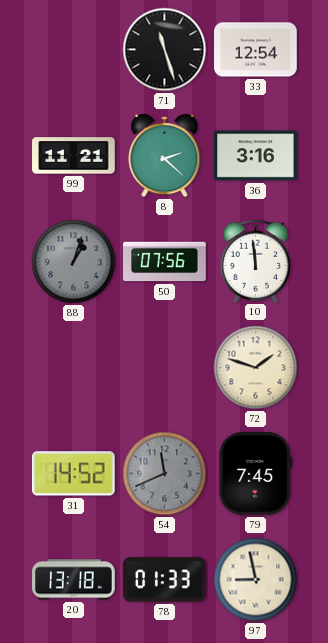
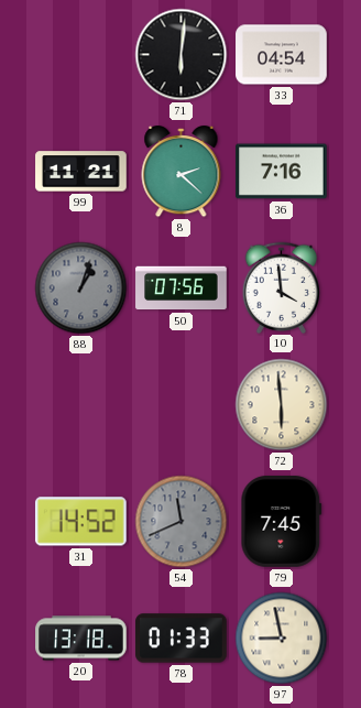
71: 11:27 -> 6:01 (182, 55)
33: 12:54 -> 04:54 (282, 55)
36: 3:16 -> 7:16 (282, 172)
10: 11:59 -> 3:59 (282, 287)
72: 1:48 -> 5:59 (282, 405)
